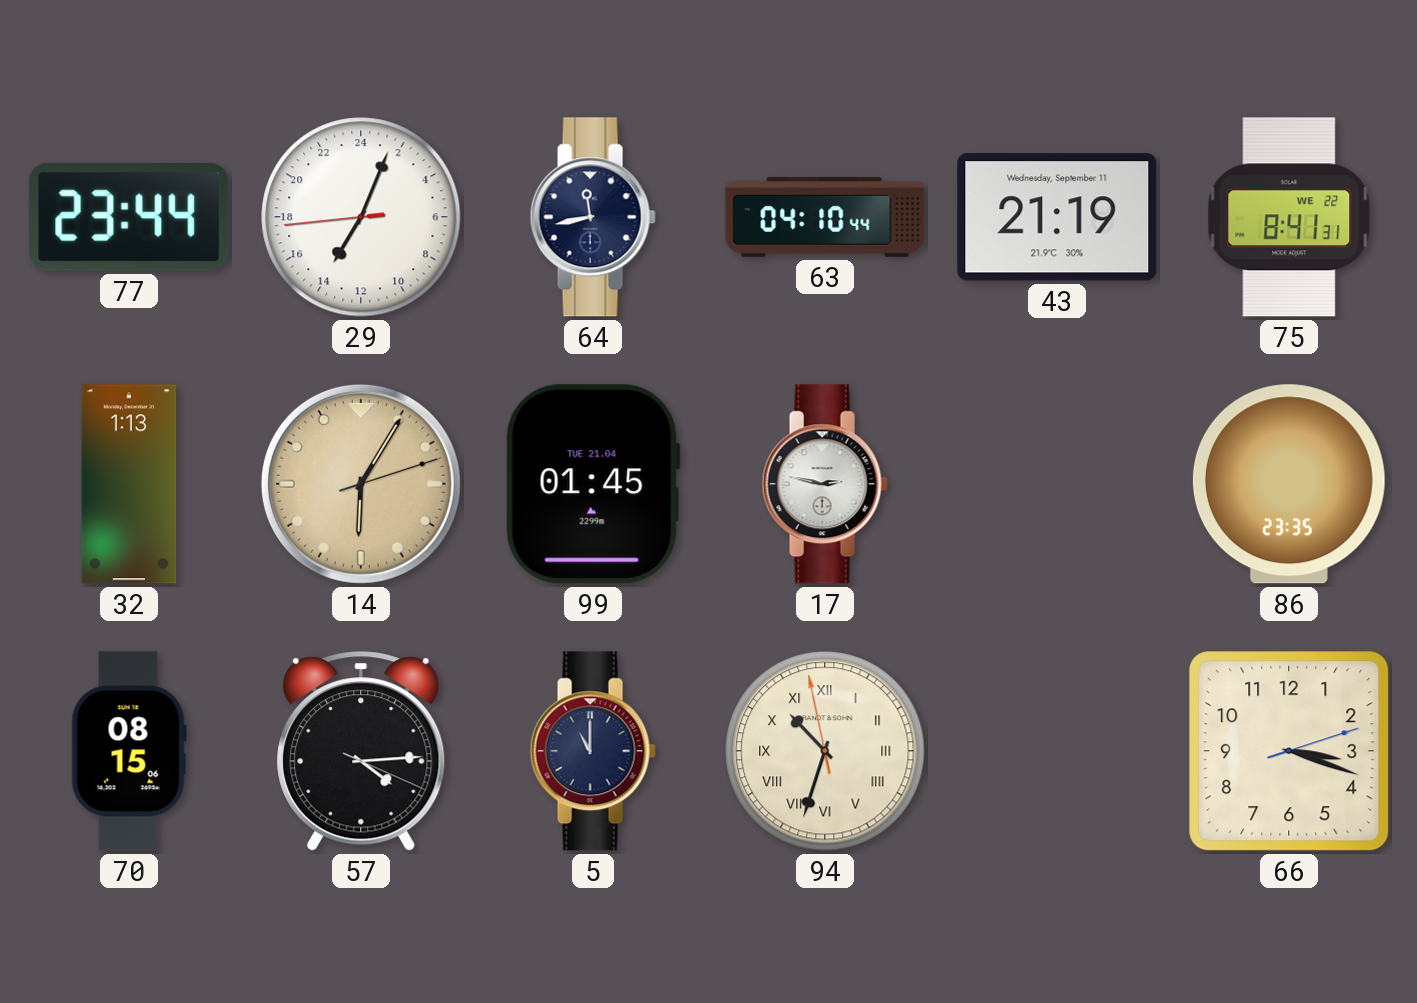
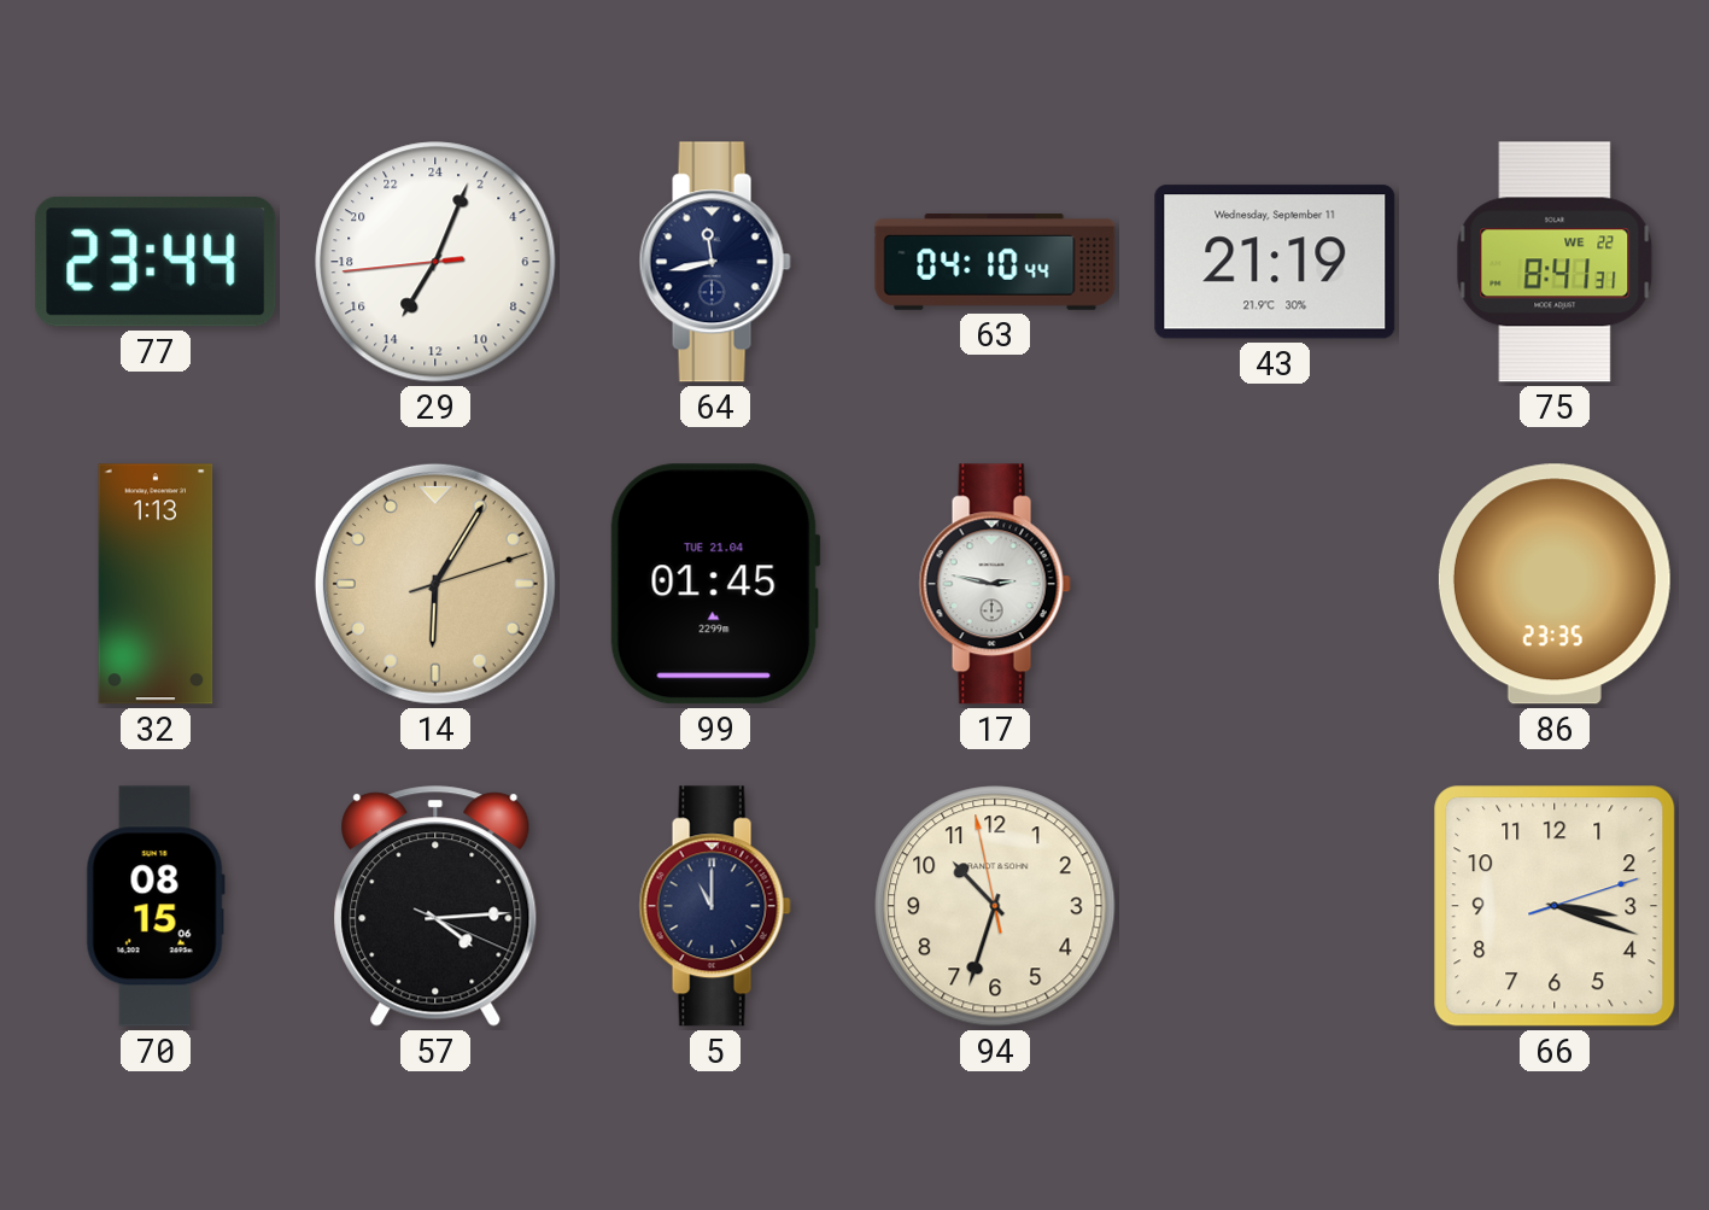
94 numerals: Roman -> Arabic (995, 906)
